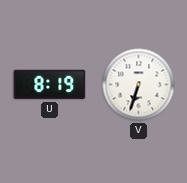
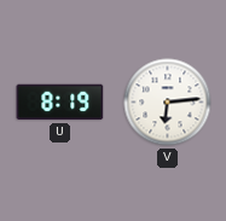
V: 6:33 -> 6:14 (168, 103)
